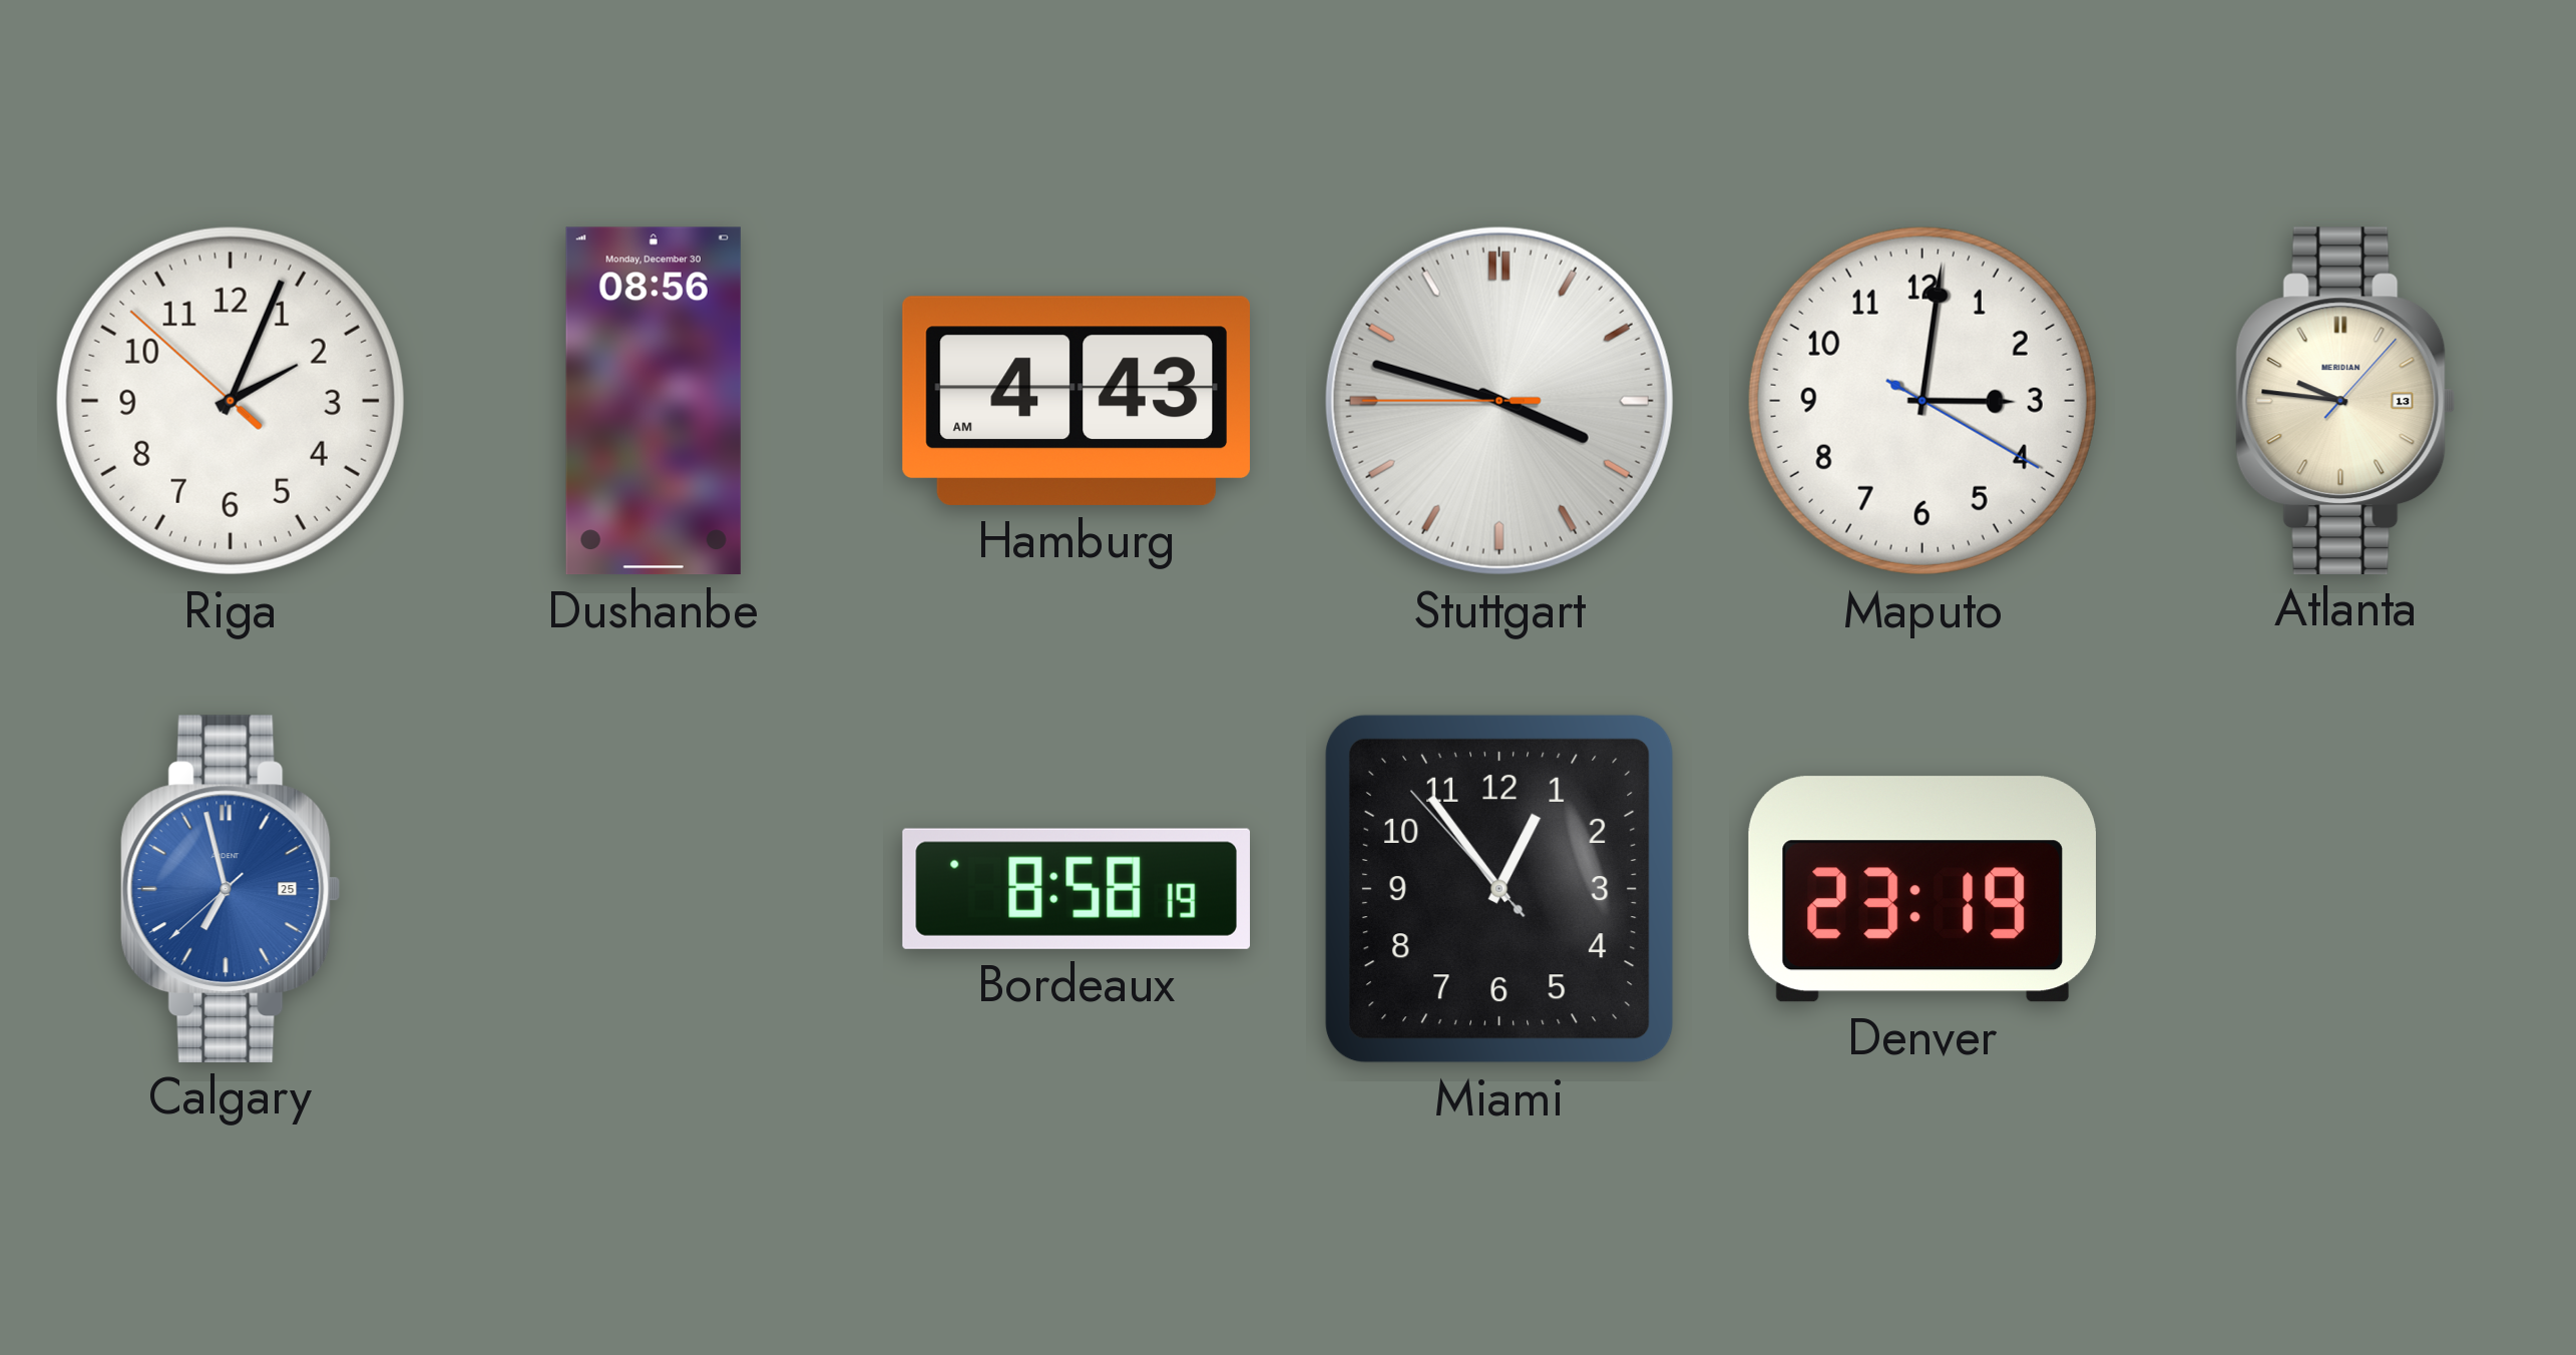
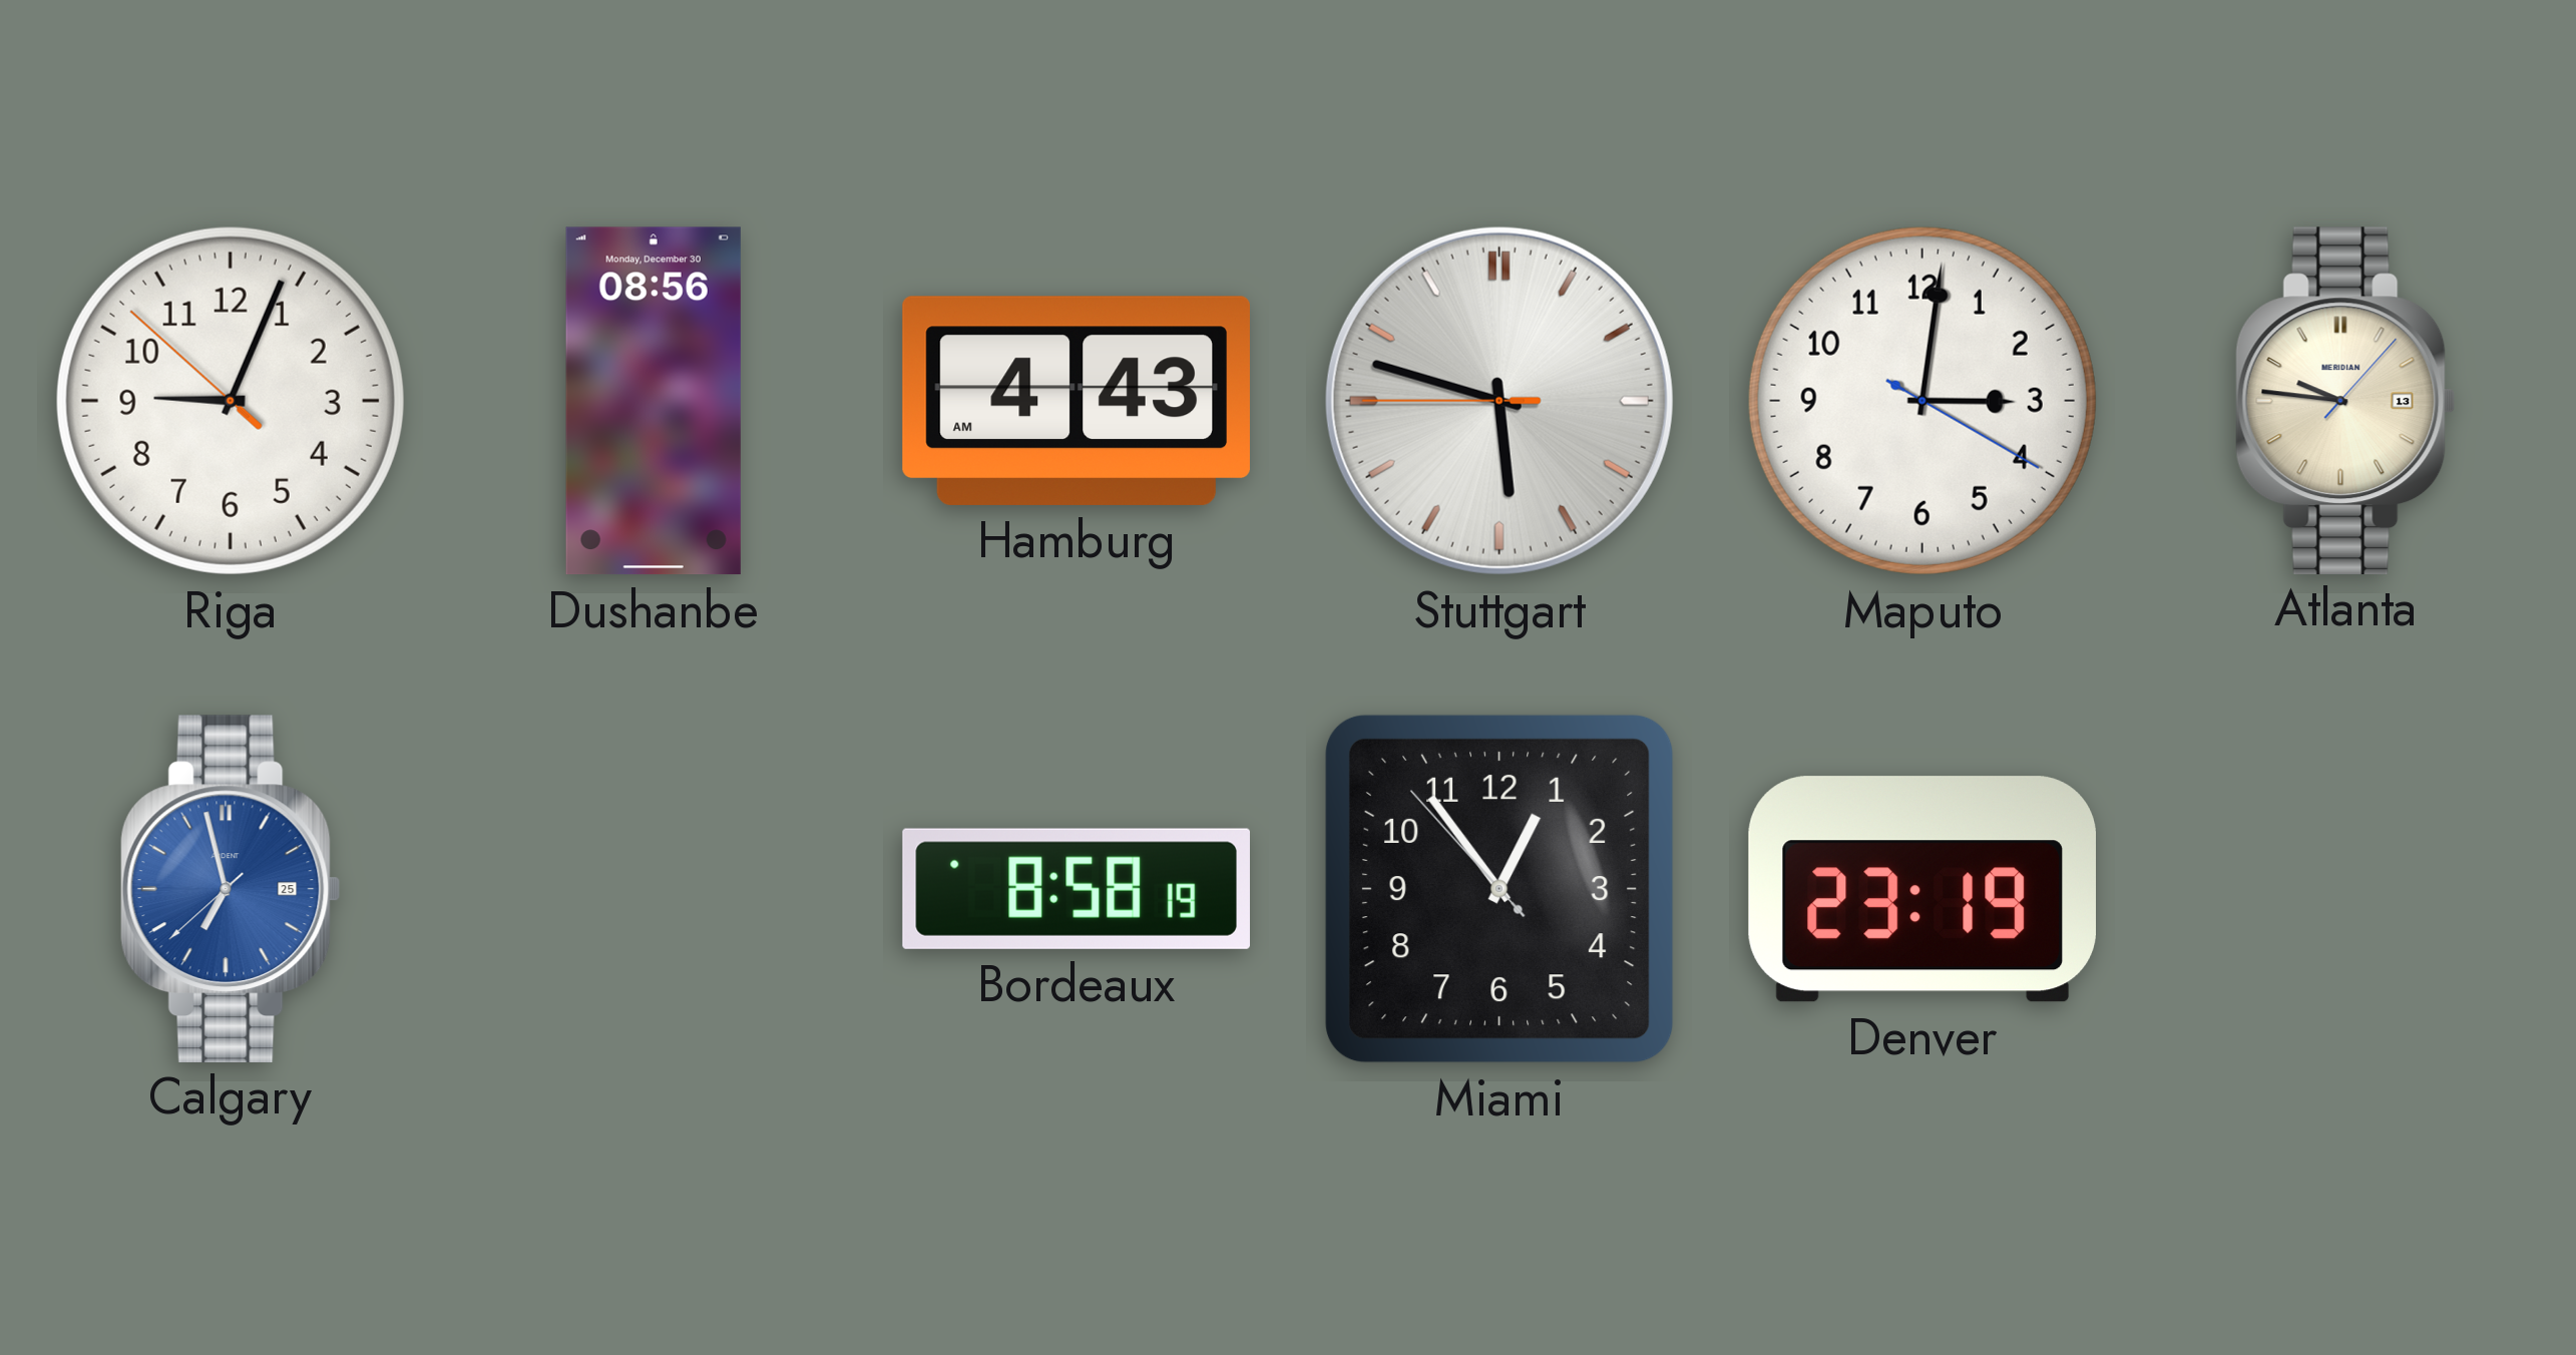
Riga: 2:03 -> 9:03 (231, 401)
Stuttgart: 3:47 -> 5:47 (1499, 401)
